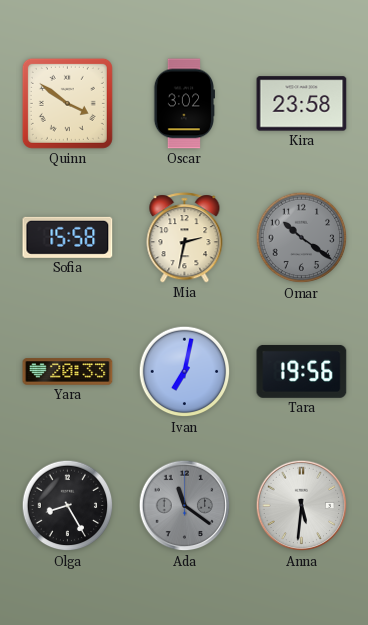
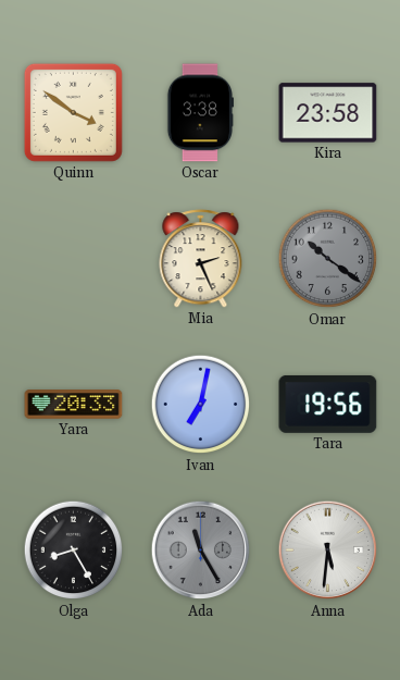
Oscar: 3:02 -> 3:38 (200, 113)
Sofia: 15:58 -> none (68, 237)
Mia: 2:32 -> 2:26 (201, 259)
Ada: 11:21 -> 11:25 (201, 551)
